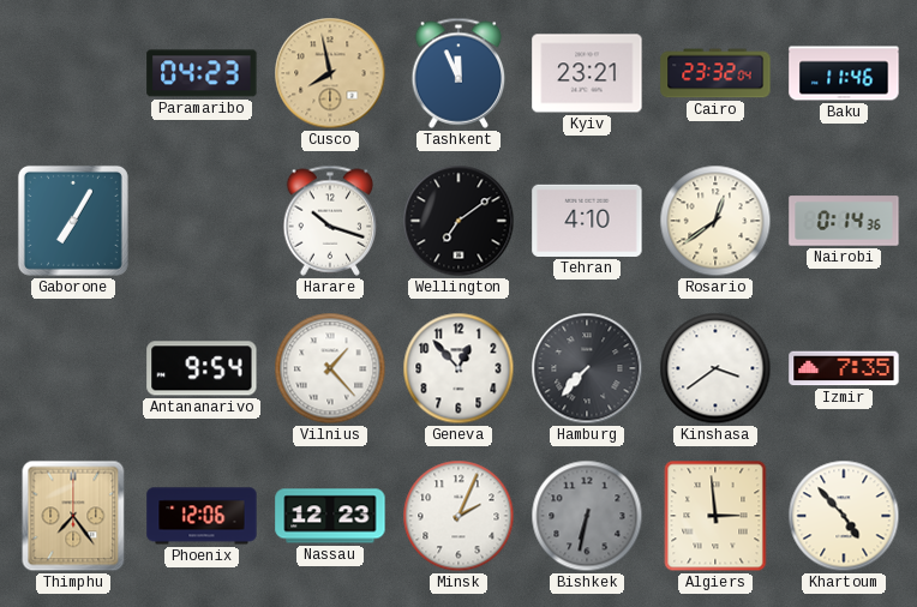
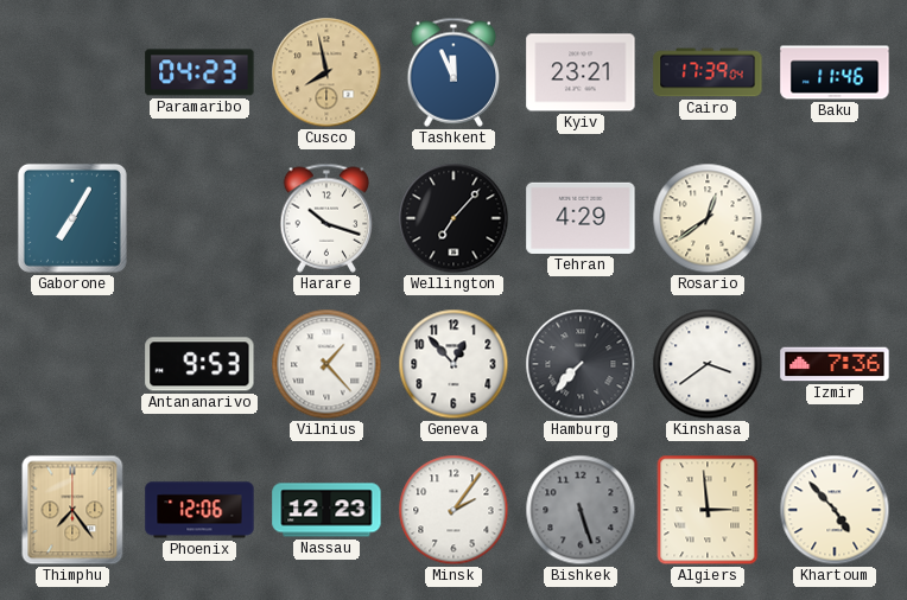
Cairo: 23:32 -> 17:39 (708, 72)
Wellington: 7:09 -> 7:07 (453, 218)
Tehran: 4:10 -> 4:29 (581, 218)
Nairobi: 0:14 -> none (844, 221)
Antananarivo: 9:54 -> 9:53 (199, 364)
Izmir: 7:35 -> 7:36 (835, 364)
Minsk: 2:04 -> 2:06 (453, 510)
Bishkek: 6:32 -> 5:27 (581, 510)
